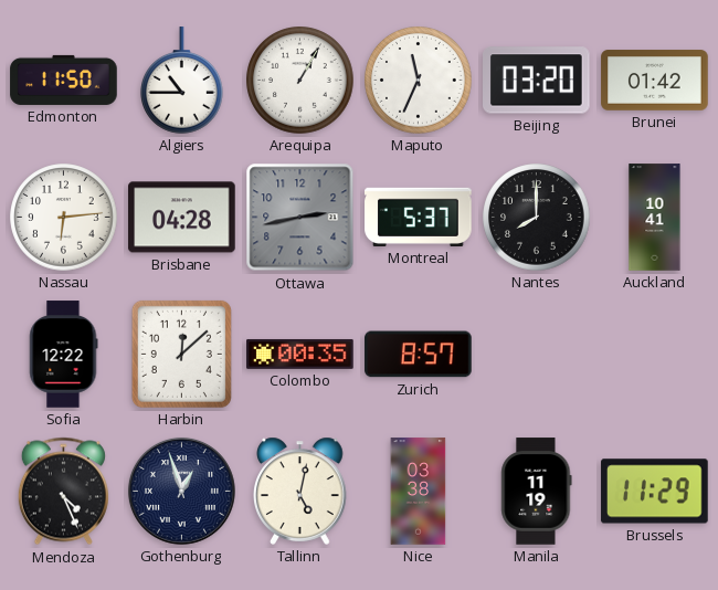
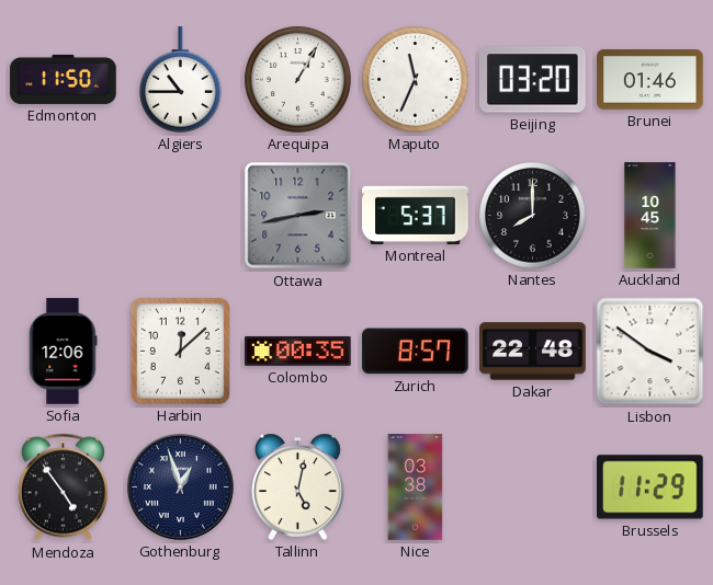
Brunei: 01:42 -> 01:46 (650, 80)
Nassau: 6:14 -> none (64, 218)
Brisbane: 04:28 -> none (182, 218)
Auckland: 10:41 -> 10:45 (650, 216)
Sofia: 12:22 -> 12:06 (64, 352)
Dakar: none -> 22:48 (533, 352)
Lisbon: none -> 3:51 (650, 352)
Mendoza: 4:26 -> 4:54 (63, 487)
Manila: 11:19 -> none (537, 492)
